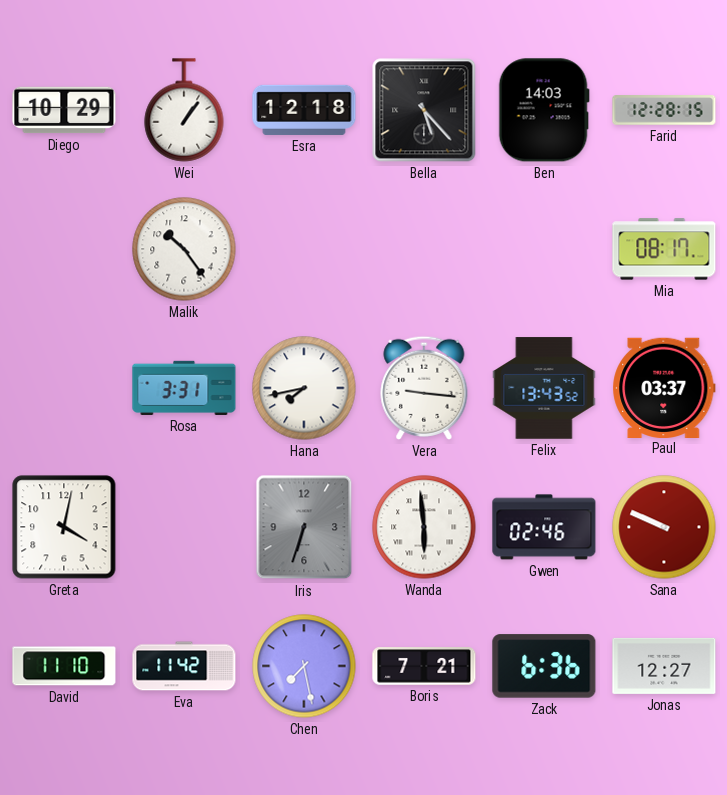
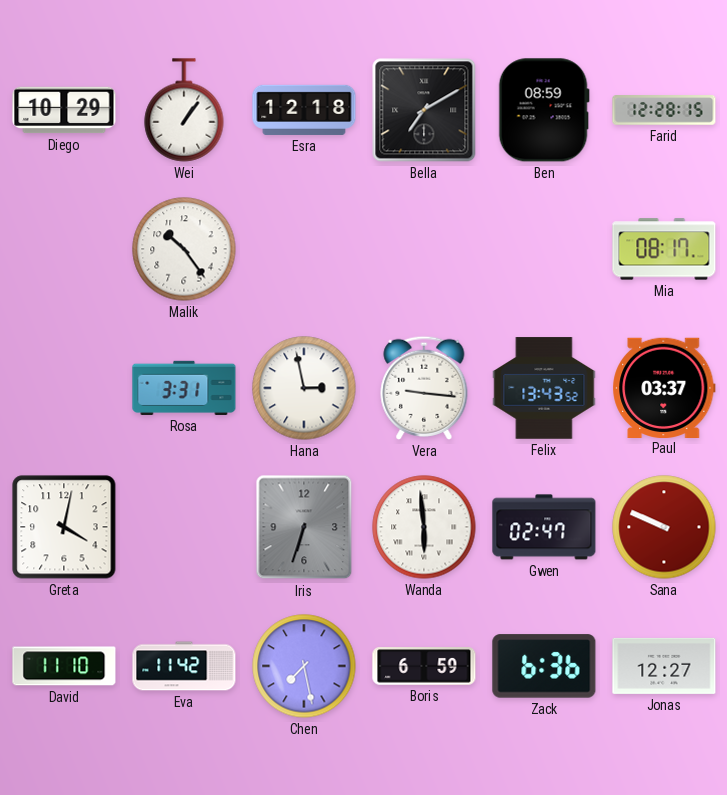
Bella: 5:23 -> 7:10 (424, 110)
Ben: 14:03 -> 08:59 (544, 110)
Hana: 7:43 -> 2:58 (304, 388)
Gwen: 02:46 -> 02:47 (544, 527)
Boris: 7:21 -> 6:59 (424, 666)
